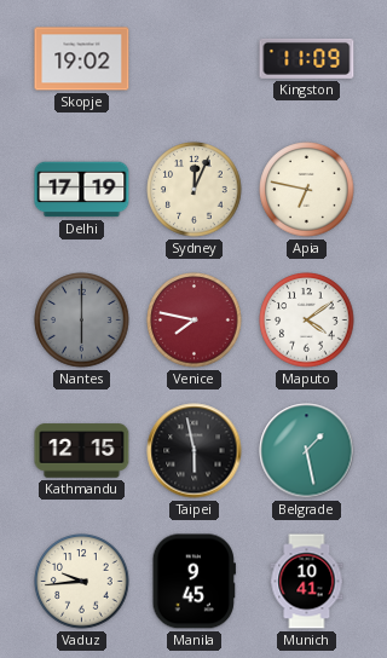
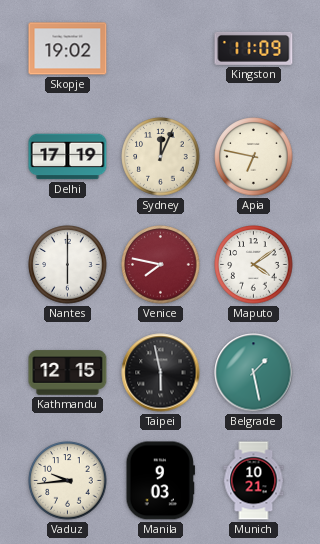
Nantes dial: grey -> white (68, 265)
Manila: 9:45 -> 9:03 (160, 481)
Munich: 10:41 -> 10:21 (254, 481)
